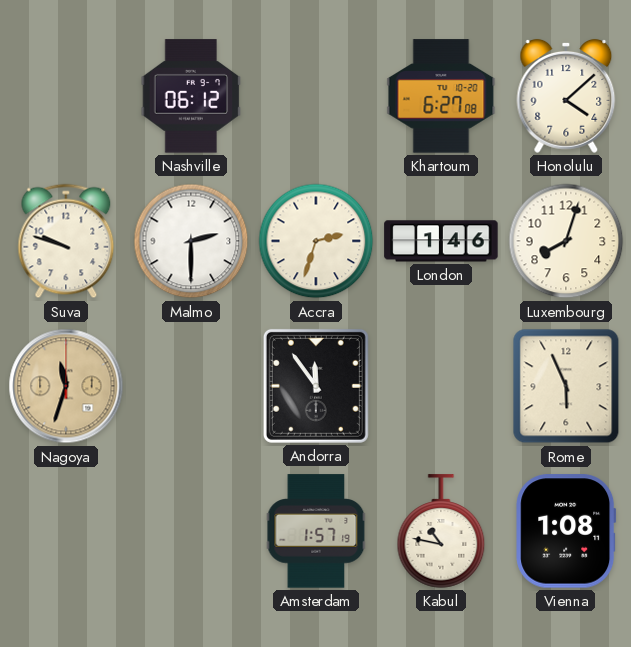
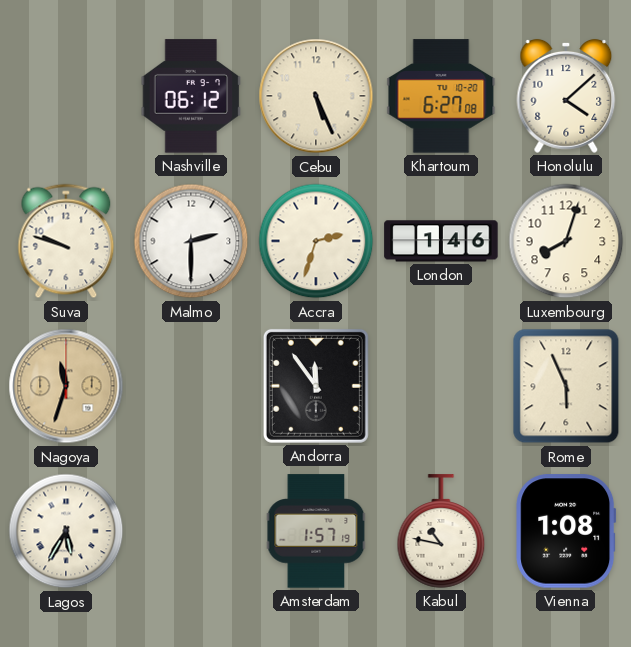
Cebu: none -> 5:26 (316, 96)
Lagos: none -> 5:35 (66, 531)
